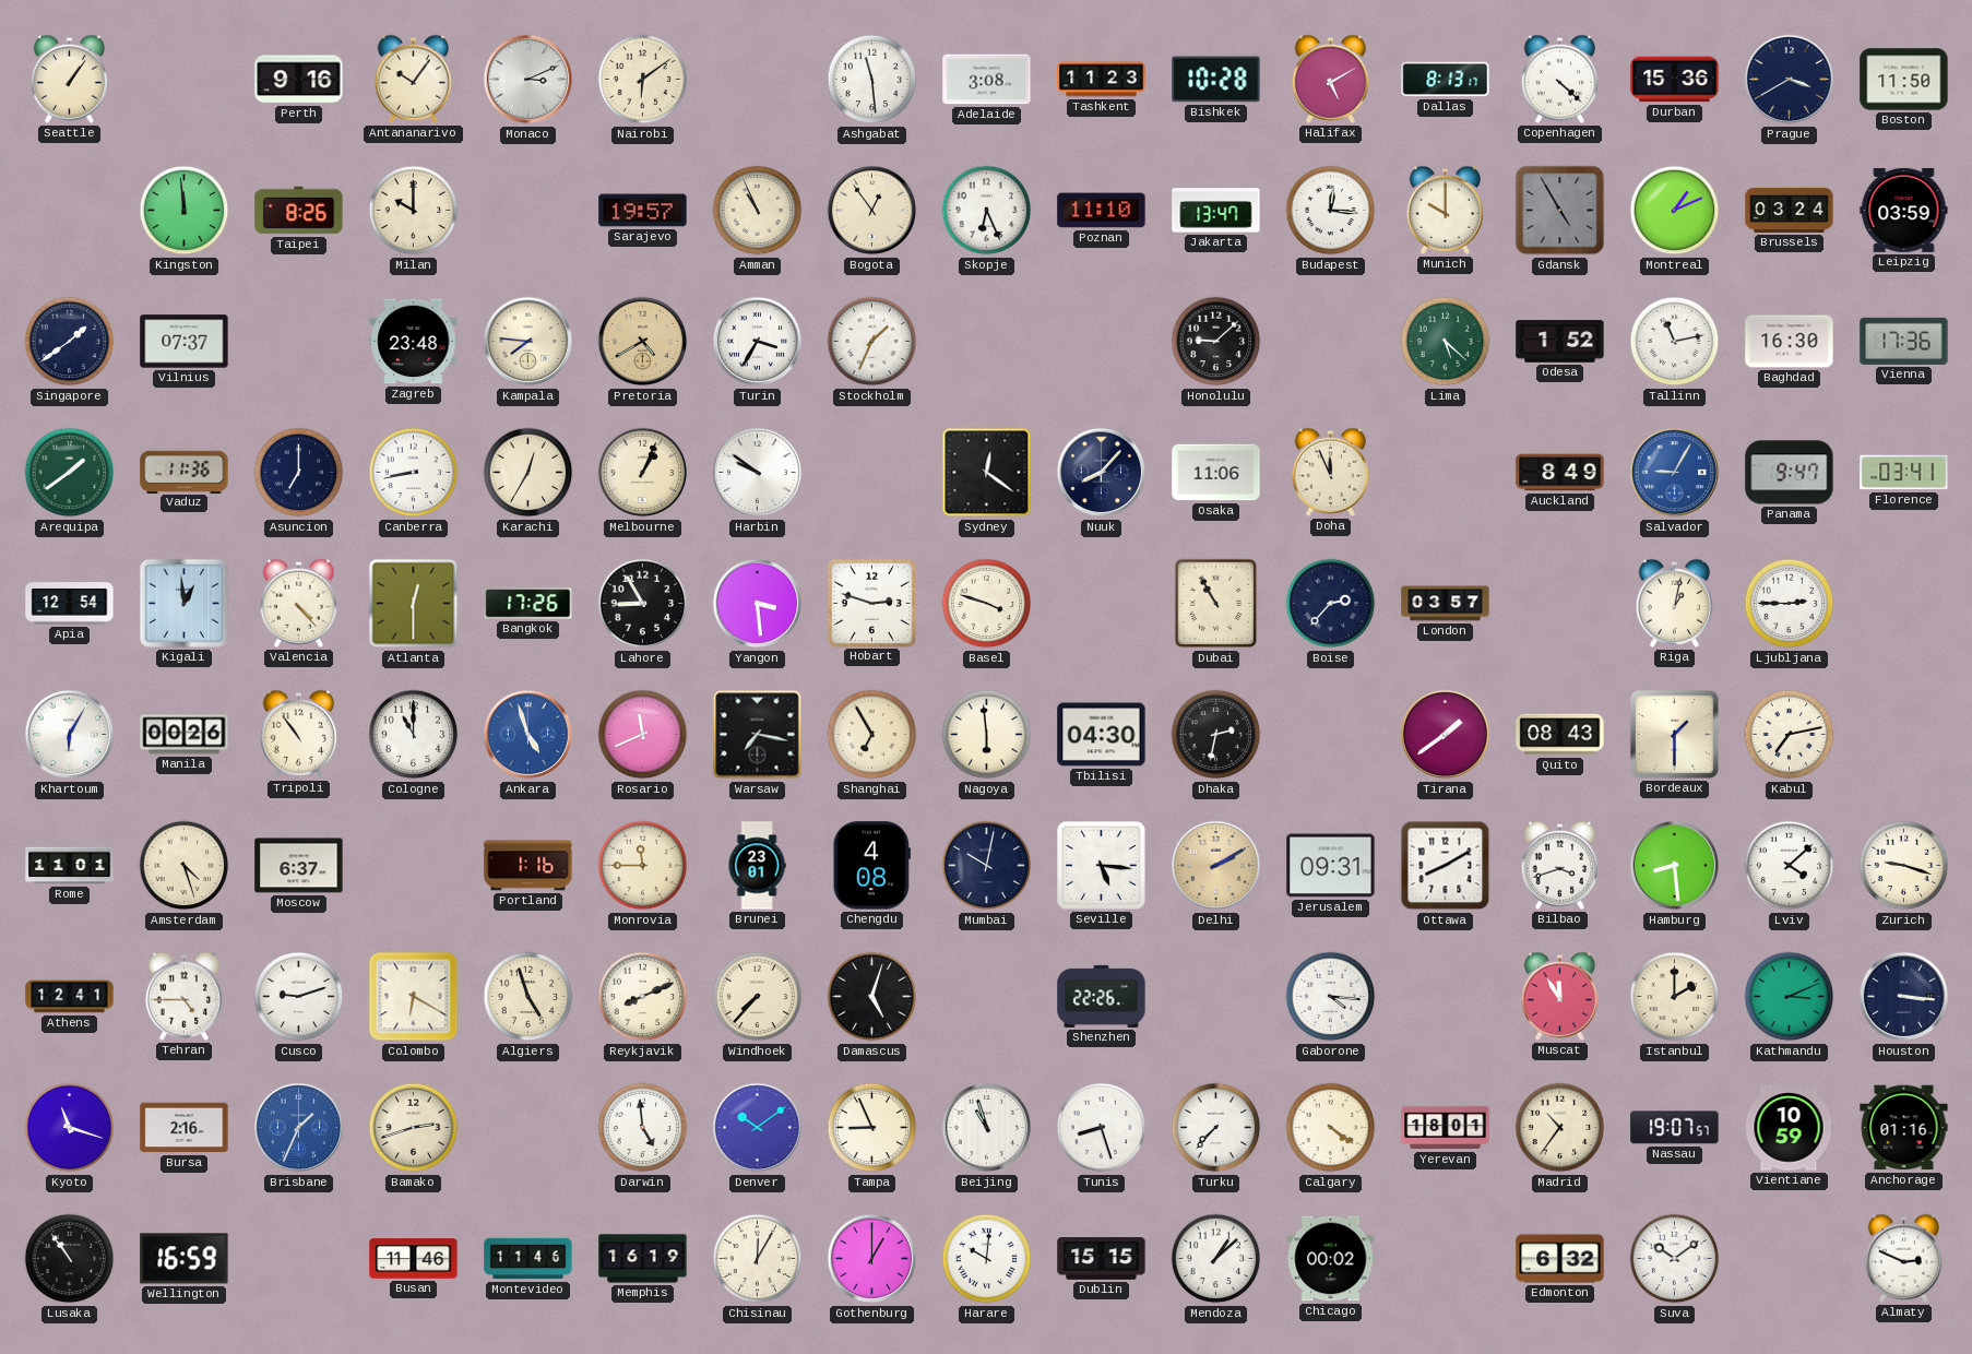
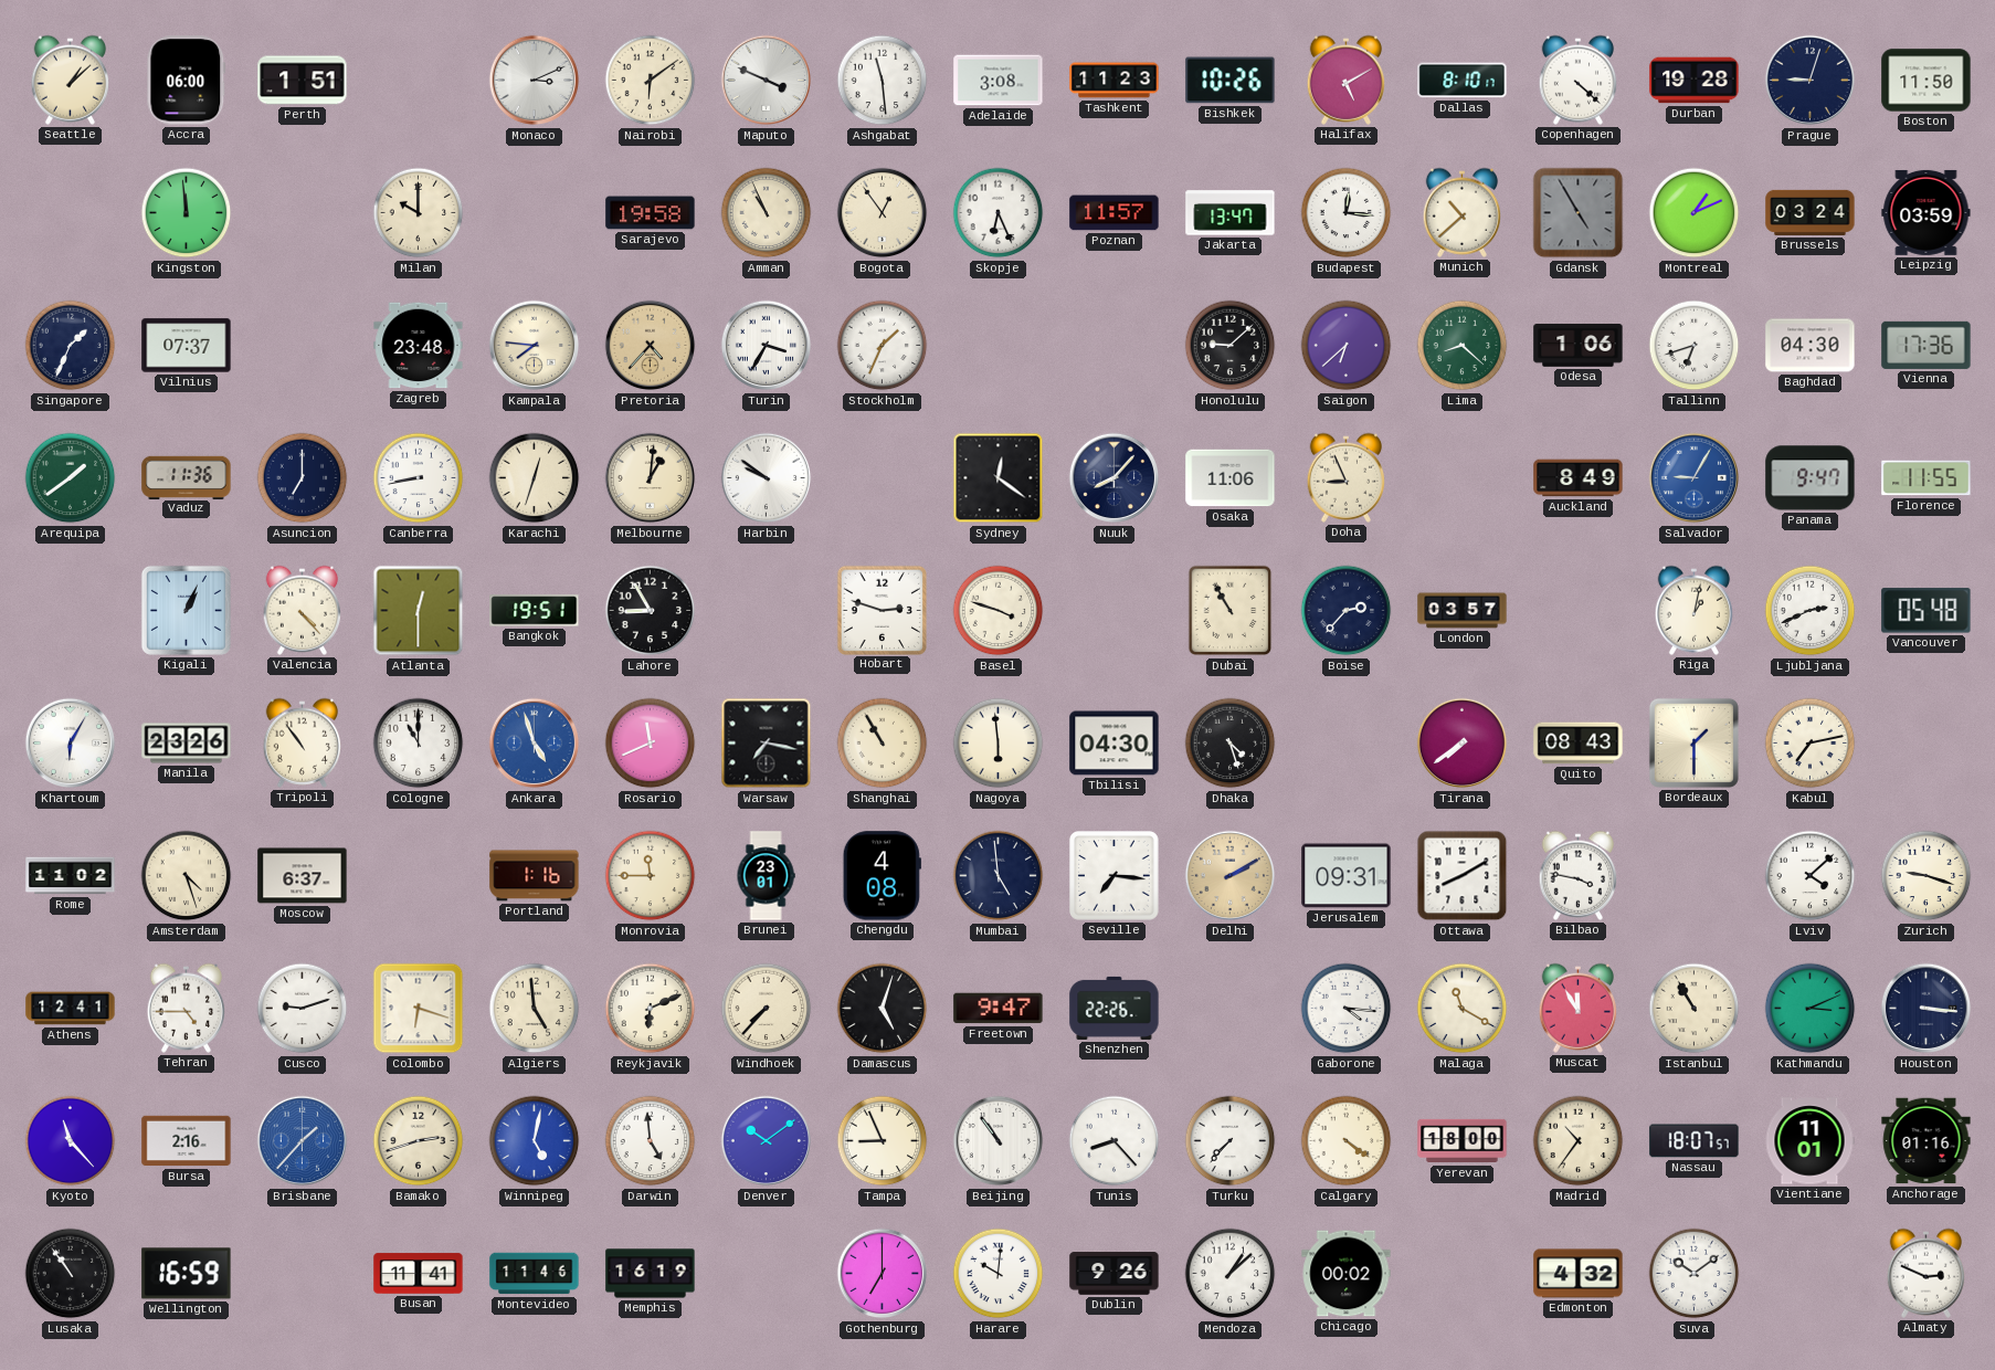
Seattle: 1:06 -> 1:08 (70, 80)
Accra: none -> 06:00 (187, 81)
Perth: 9:16 -> 1:51 (303, 81)
Antananarivo: 10:06 -> none (413, 79)
Maputo: none -> 3:49 (767, 81)
Bishkek: 10:28 -> 10:26 (1231, 81)
Dallas: 8:13 -> 8:10 (1463, 81)
Durban: 15:36 -> 19:28 (1695, 81)
Prague: 3:40 -> 9:03 (1811, 81)
Taipei: 8:26 -> none (299, 211)
Sarajevo: 19:57 -> 19:58 (651, 213)
Poznan: 11:10 -> 11:57 (1115, 213)
Munich: 10:00 -> 10:38 (1461, 212)
Singapore: 1:39 -> 1:34 (71, 346)
Pretoria: 4:40 -> 4:37 (651, 346)
Saigon: none -> 6:38 (1347, 346)
Lima: 5:22 -> 8:22 (1463, 346)
Odesa: 1:52 -> 1:06 (1579, 346)
Tallinn: 11:13 -> 6:42 (1695, 346)
Baghdad: 16:30 -> 04:30 (1811, 346)
Karachi: 12:35 -> 12:33 (535, 478)
Melbourne: 1:04 -> 1:01 (651, 478)
Doha: 11:56 -> 8:56 (1345, 477)
Florence: 03:41 -> 11:55 (1927, 478)
Apia: 12:54 -> none (70, 604)
Kigali: 12:59 -> 1:04 (186, 610)
Bangkok: 17:26 -> 19:51 (535, 611)
Yangon: 3:29 -> none (758, 604)
Ljubljana: 2:45 -> 2:41 (1811, 611)
Vancouver: none -> 05:48 (1927, 611)
Manila: 00:26 -> 23:26 (187, 744)
Shanghai: 6:55 -> 10:55 (883, 744)
Dhaka: 2:32 -> 4:27 (1231, 744)
Tirana: 1:39 -> 7:39 (1463, 744)
Rome: 11:01 -> 11:02 (71, 876)
Mumbai: 10:02 -> 4:59 (999, 876)
Seville: 5:16 -> 7:16 (1115, 876)
Bilbao: 3:42 -> 3:47 (1577, 875)
Hamburg: 8:29 -> none (1675, 866)
Colombo: 6:20 -> 6:18 (419, 1009)
Algiers: 4:57 -> 4:59 (535, 1009)
Reykjavik: 8:11 -> 6:11 (651, 1009)
Freetown: none -> 9:47 (999, 1009)
Malaga: none -> 11:20 (1463, 1009)
Istanbul: 2:00 -> 10:55 (1695, 1009)
Kyoto: 11:18 -> 11:23 (71, 1141)
Brisbane: 1:34 -> 1:37 (303, 1141)
Winnipeg: none -> 5:02 (535, 1141)
Beijing: 10:57 -> 10:54 (999, 1141)
Tunis: 8:27 -> 8:23 (1115, 1141)
Yerevan: 18:01 -> 18:00 (1463, 1141)
Nassau: 19:07 -> 18:07 (1695, 1141)
Vientiane: 10:59 -> 11:01 (1809, 1141)
Busan: 11:46 -> 11:41 (419, 1274)
Chisinau: 12:05 -> none (758, 1259)
Gothenburg: 1:00 -> 7:00 (883, 1274)
Dublin: 15:15 -> 9:26 (1115, 1274)
Edmonton: 6:32 -> 4:32 (1579, 1274)
